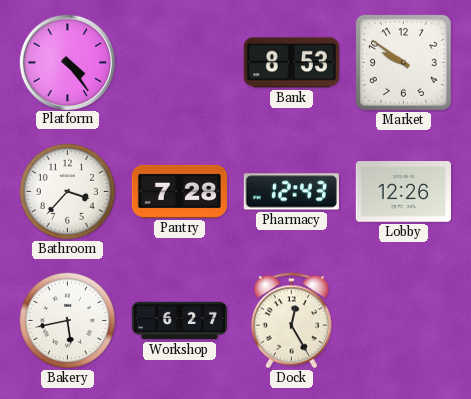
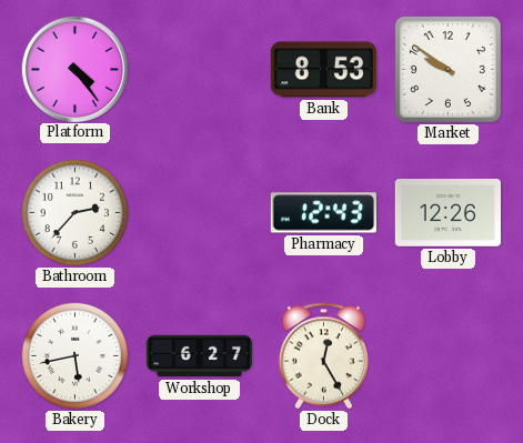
Bathroom: 3:37 -> 2:37 (74, 212)
Pantry: 7:28 -> none (179, 191)
